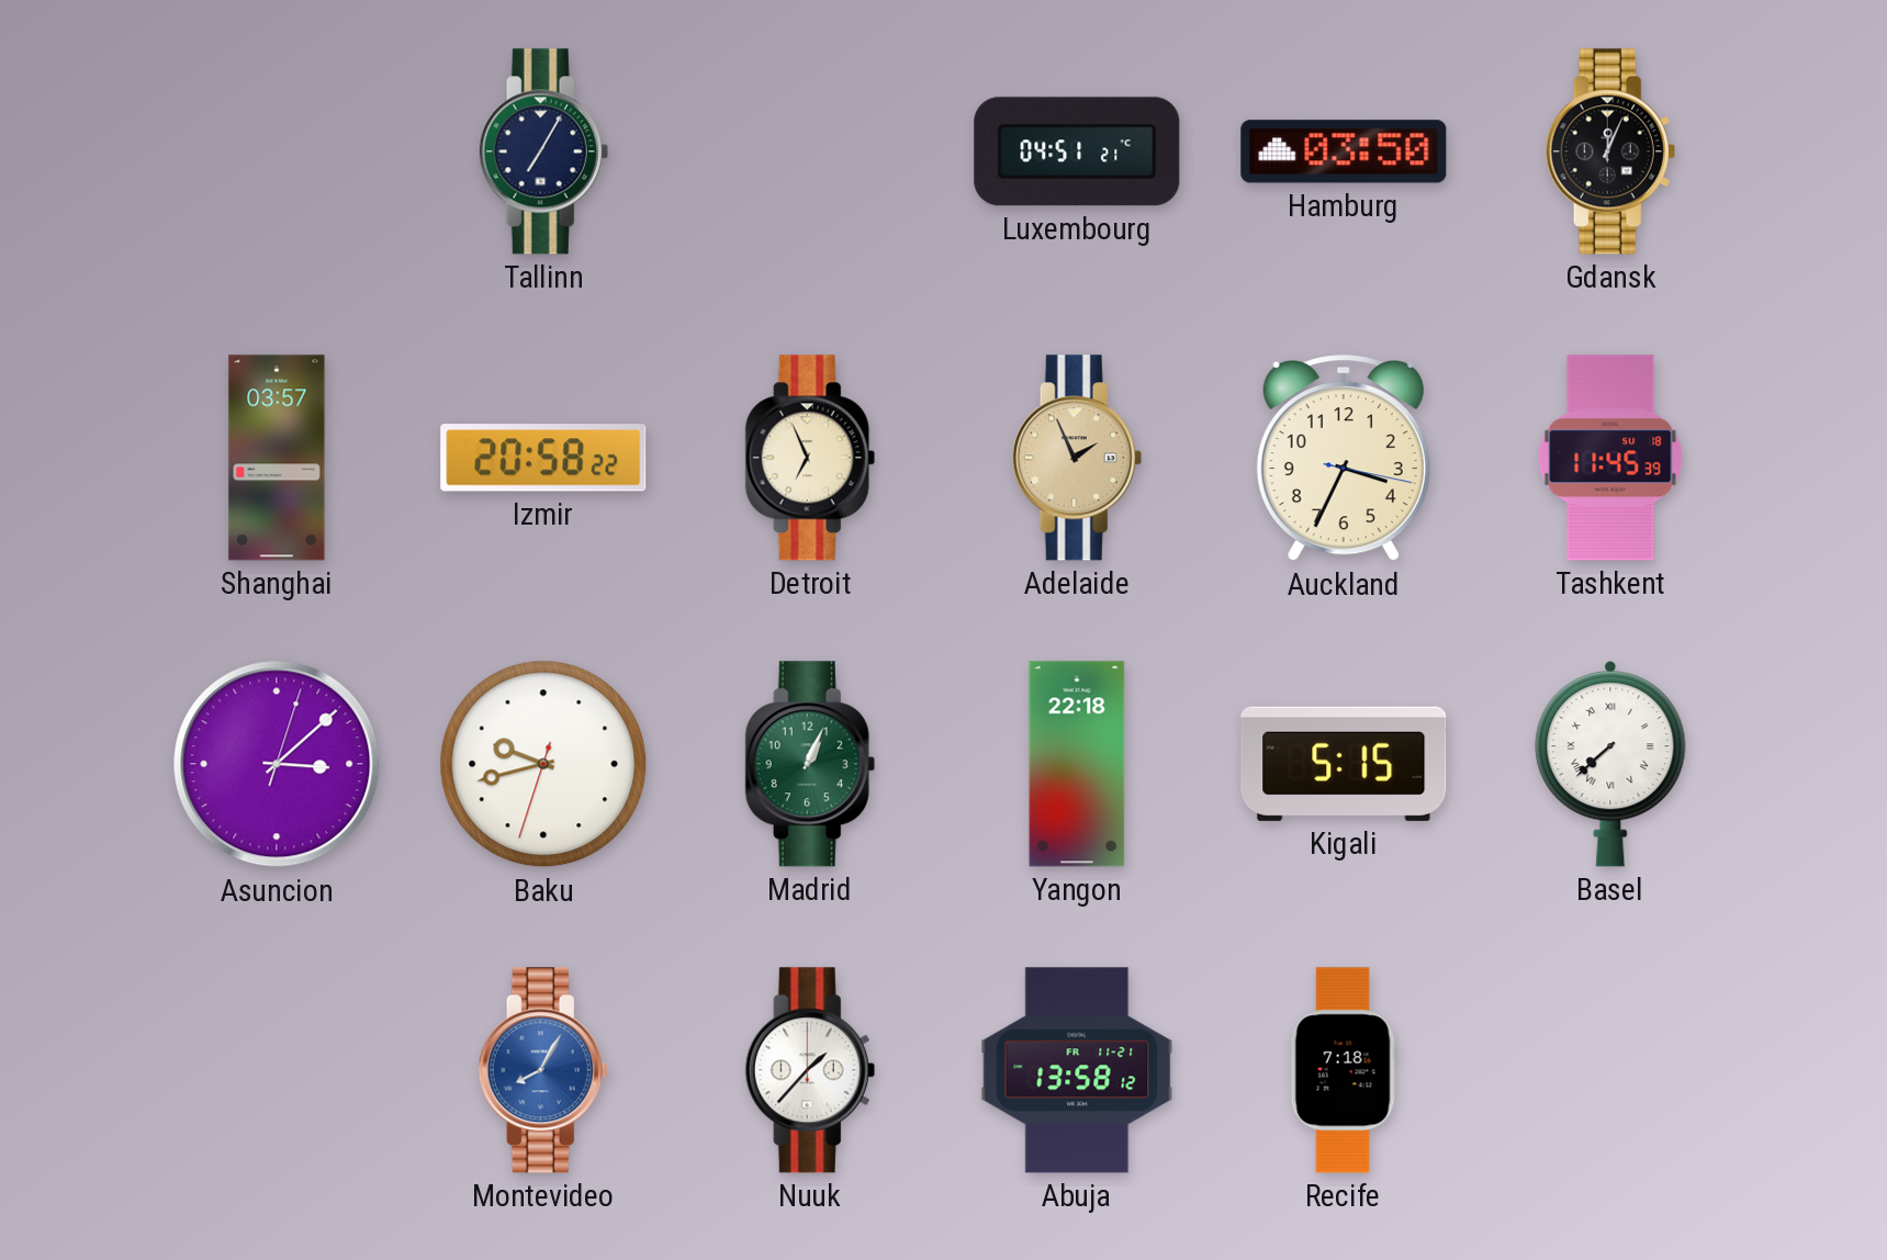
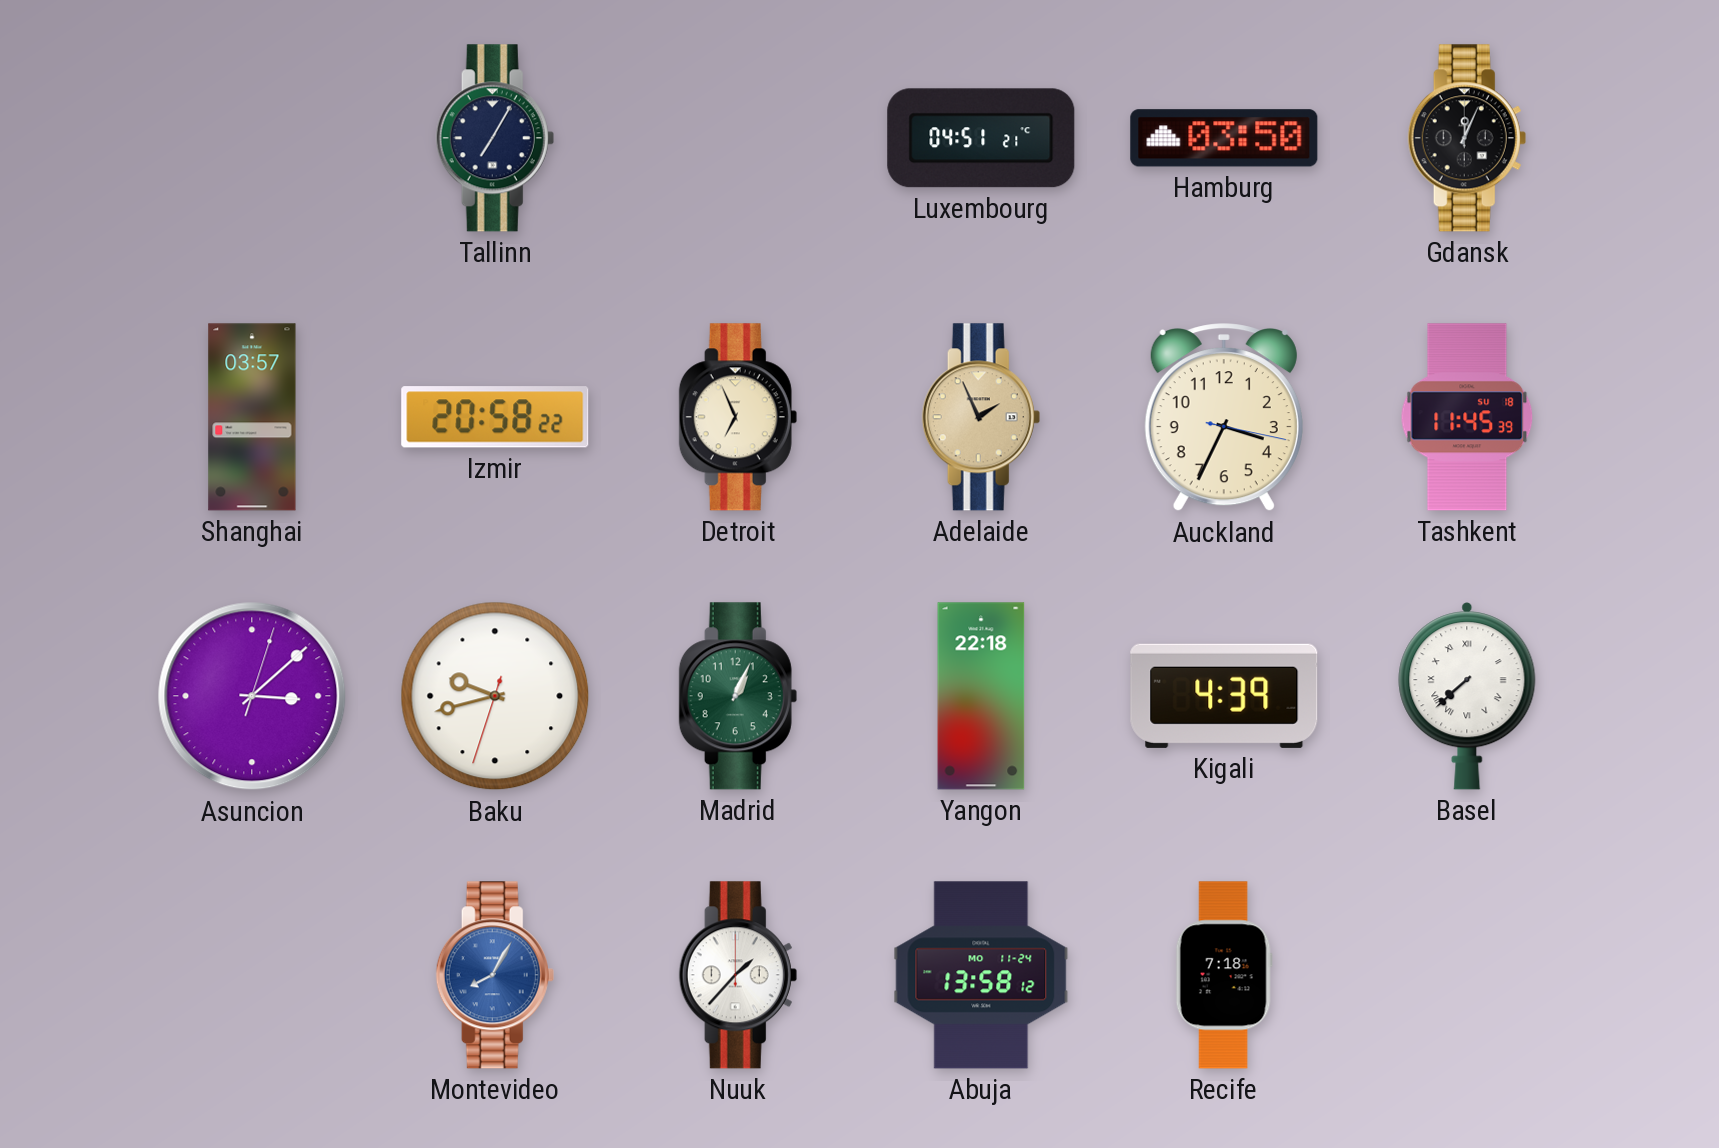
Kigali: 5:15 -> 4:39 (1224, 696)
Abuja date: FR 11-21 -> MO 11-24 (981, 975)
